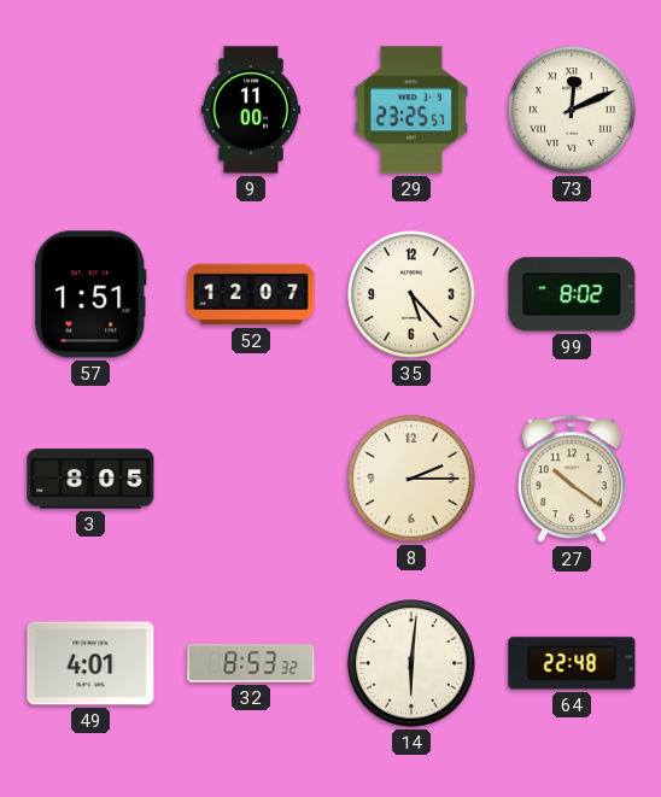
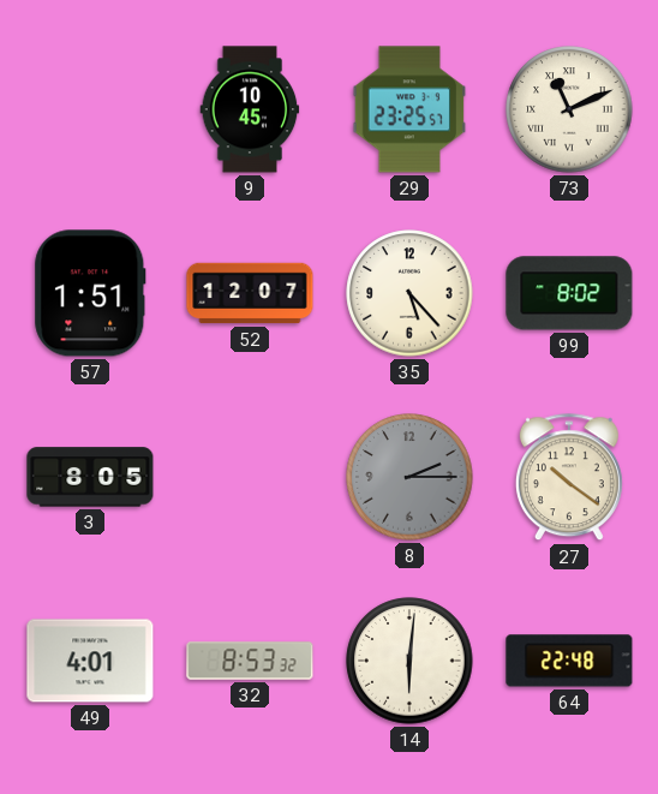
9: 11:00 -> 10:45 (250, 109)
73: 12:11 -> 11:11 (569, 109)
8 dial: cream -> grey (409, 477)
